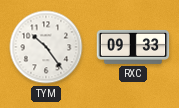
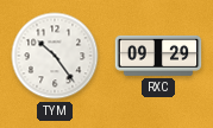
RXC: 09:33 -> 09:29 (158, 56)
